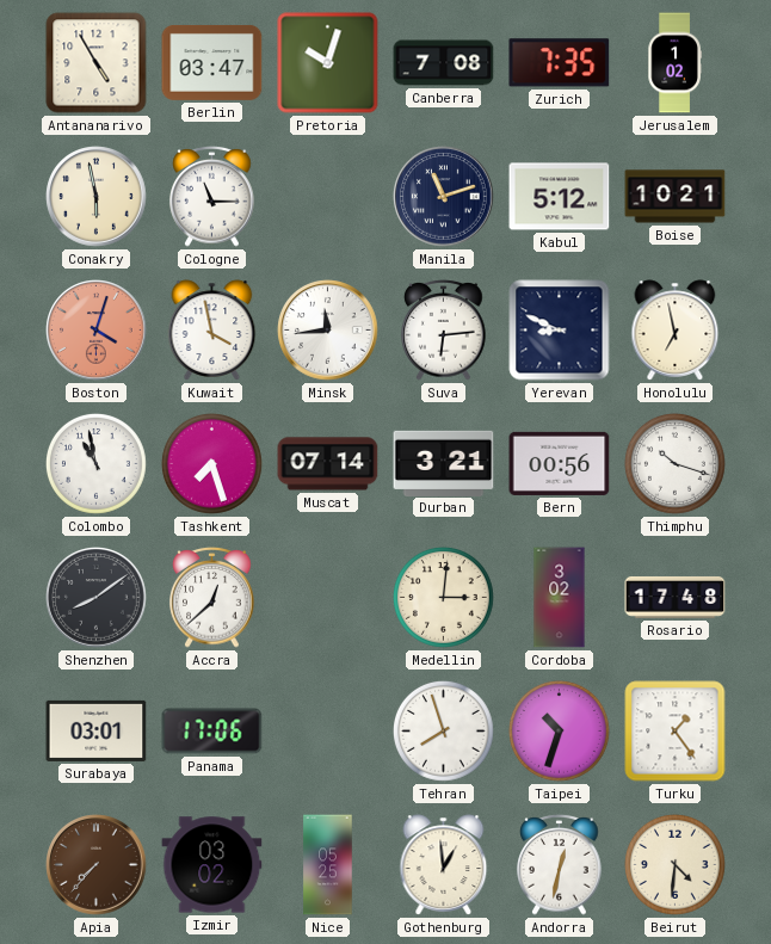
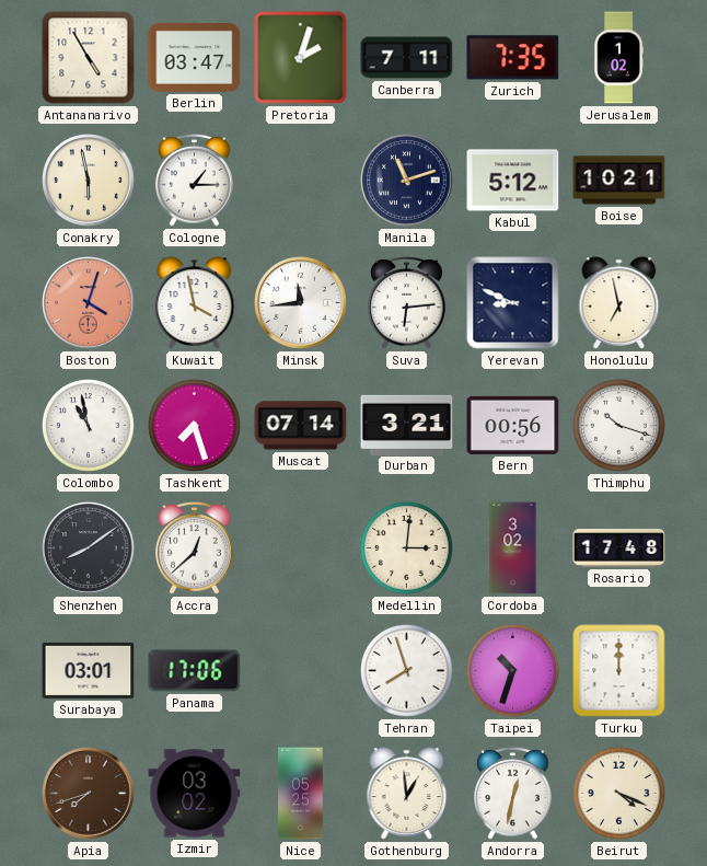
Pretoria: 10:03 -> 2:03 (301, 58)
Canberra: 7:08 -> 7:11 (407, 58)
Cologne: 11:15 -> 1:15 (195, 181)
Turku: 1:24 -> 12:00 (619, 671)
Apia: 7:37 -> 7:42 (89, 794)
Beirut: 4:31 -> 4:19 (618, 793)
